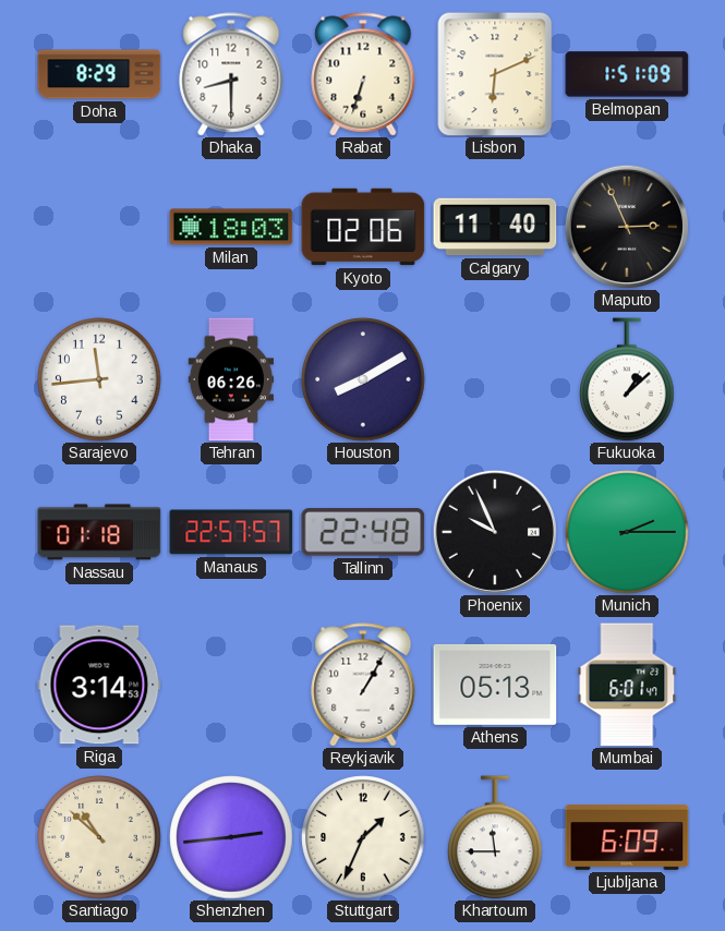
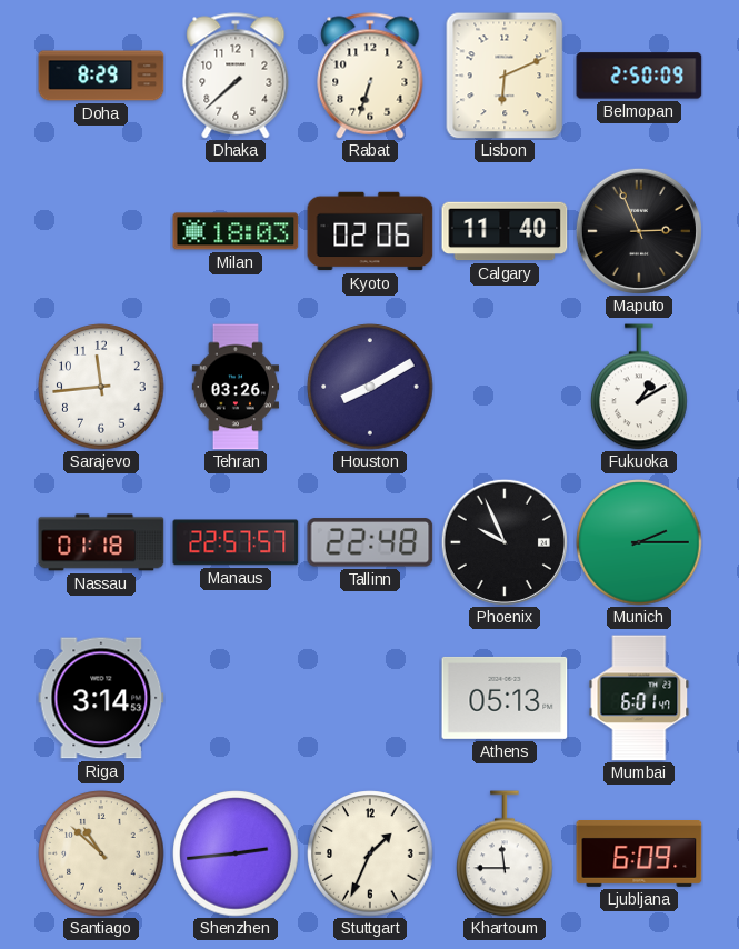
Dhaka: 8:30 -> 7:38 (236, 76)
Belmopan: 1:51 -> 2:50 (639, 76)
Tehran: 06:26 -> 03:26 (234, 387)
Fukuoka: 1:08 -> 1:10 (640, 387)
Reykjavik: 1:05 -> none (363, 685)
